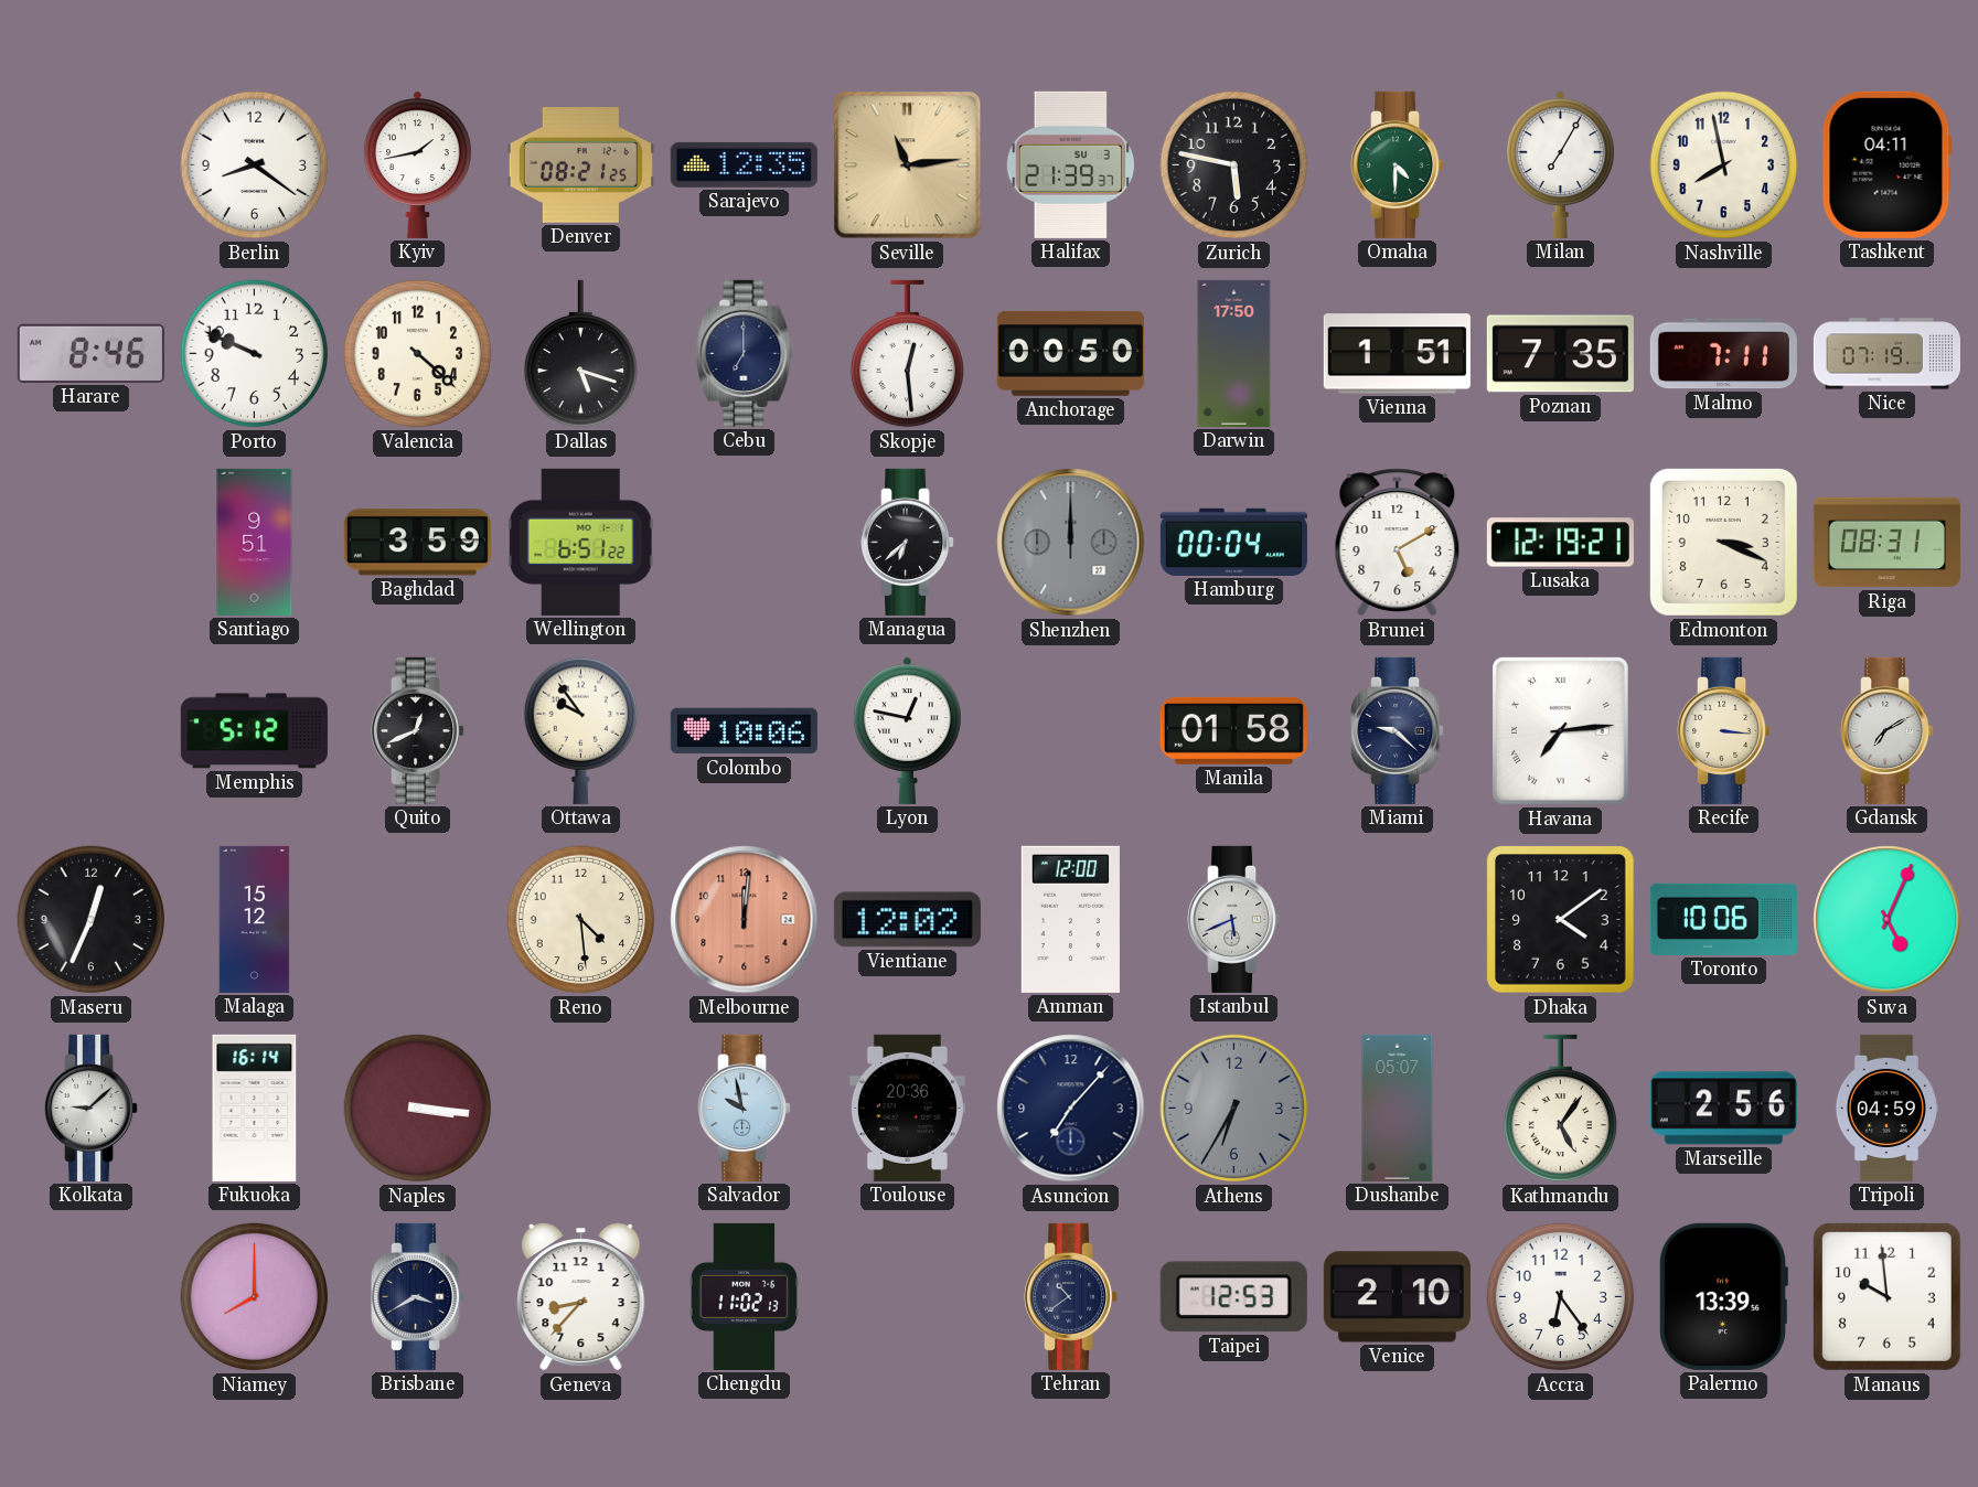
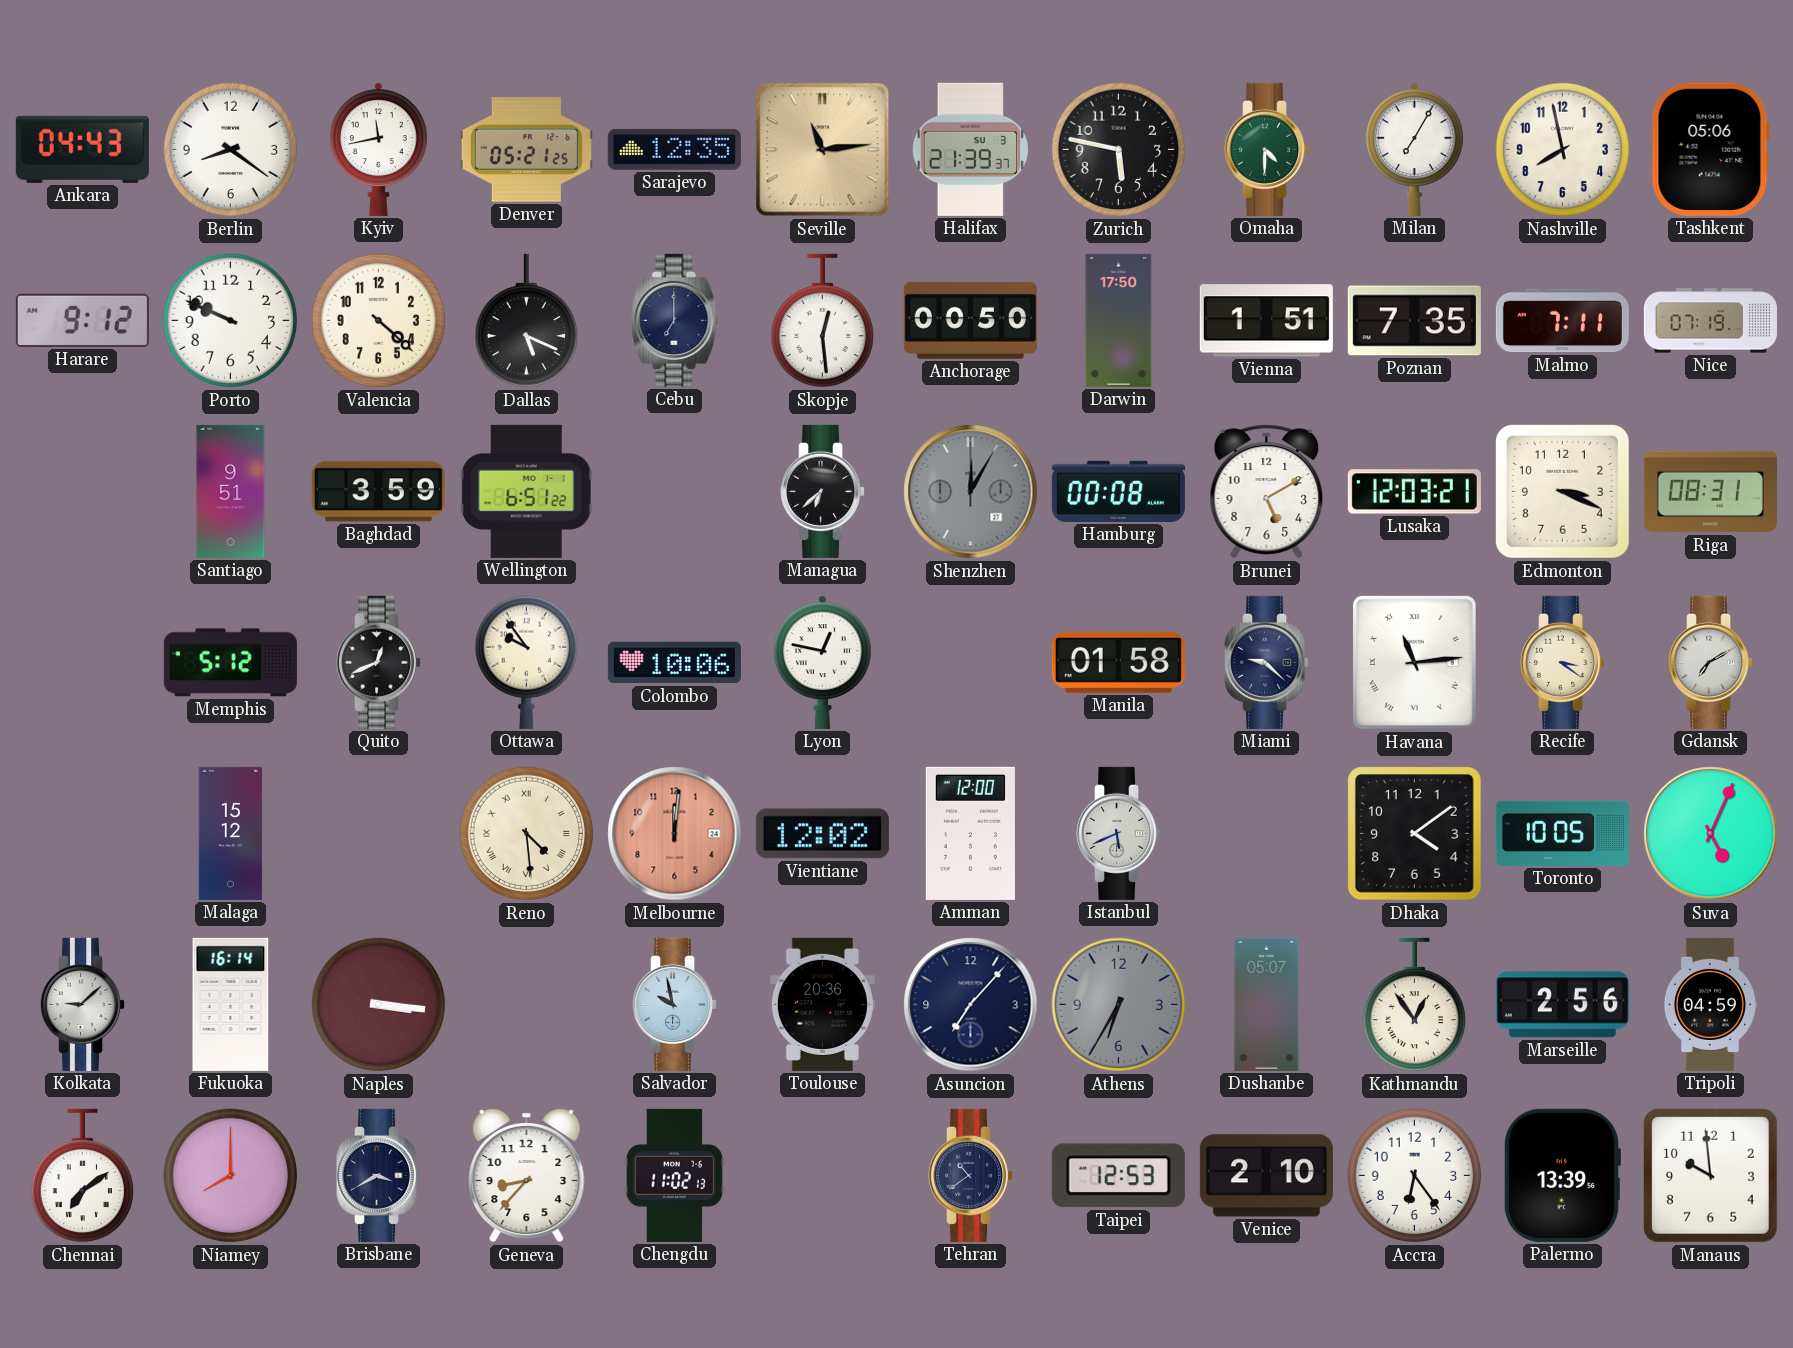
Ankara: none -> 04:43 (82, 149)
Kyiv: 1:43 -> 11:43 (379, 149)
Denver: 08:21 -> 05:21 (526, 150)
Tashkent: 04:11 -> 05:06 (1710, 149)
Harare: 8:46 -> 9:12 (82, 320)
Dallas: 5:18 -> 5:19 (526, 321)
Shenzhen: 12:00 -> 12:05 (971, 492)
Hamburg: 00:04 -> 00:08 (1118, 491)
Lusaka: 12:19 -> 12:03 (1414, 492)
Havana: 7:14 -> 11:14 (1414, 662)
Recife: 3:16 -> 3:21 (1563, 662)
Maseru: 12:34 -> none (92, 920)
Reno numerals: Arabic -> Roman (527, 834)
Toronto: 10:06 -> 10:05 (1562, 833)
Kathmandu: 5:06 -> 12:54 (1414, 1005)
Chennai: none -> 7:09 (82, 1176)
